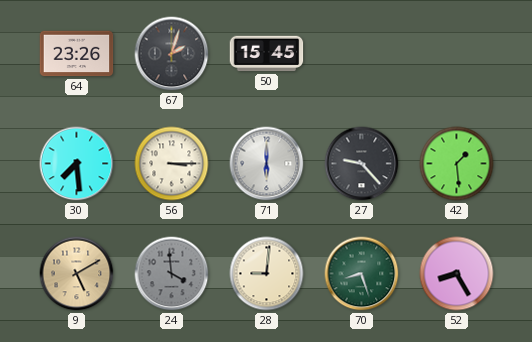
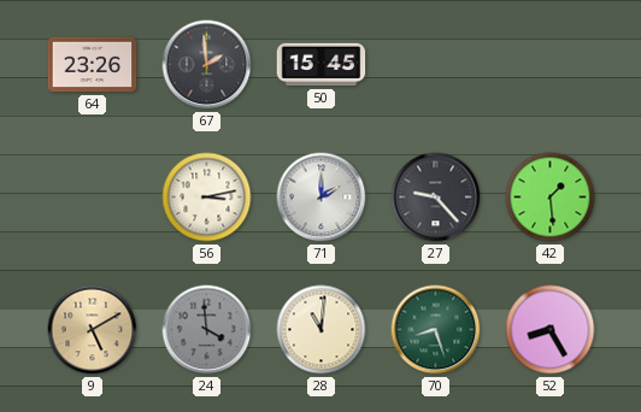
67: 2:03 -> 1:59 (207, 65)
30: 7:29 -> none (77, 164)
56: 3:15 -> 3:13 (207, 198)
71: 6:00 -> 2:00 (322, 198)
28: 9:01 -> 11:01 (322, 330)
